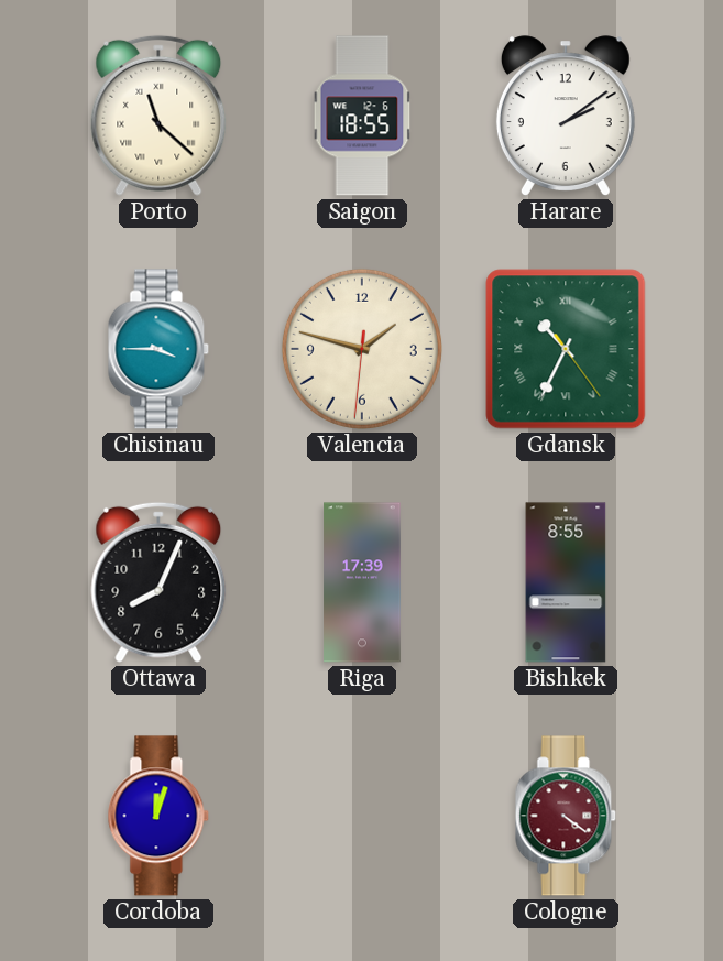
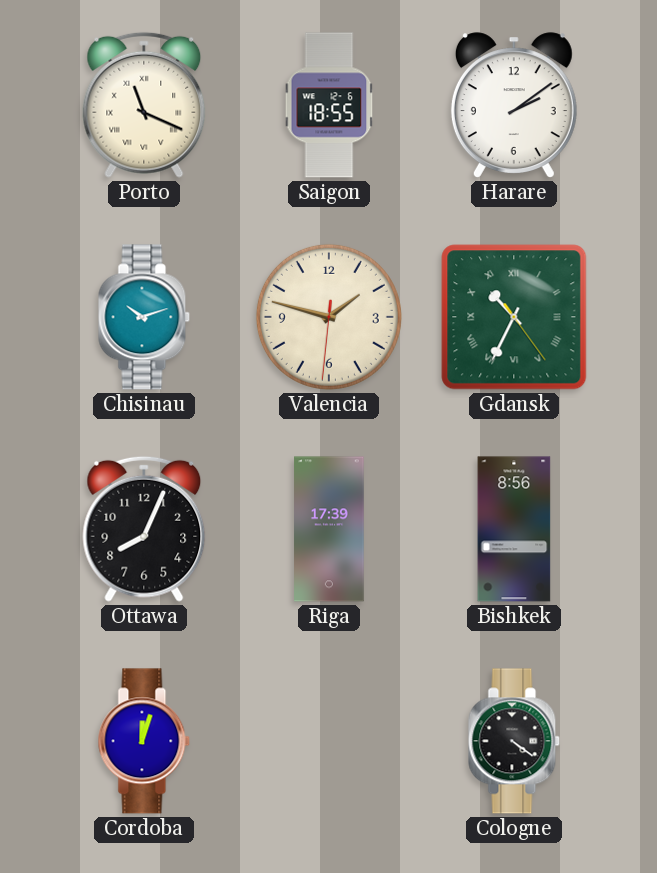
Porto: 11:22 -> 11:19 (144, 105)
Chisinau: 3:45 -> 10:12 (144, 317)
Bishkek: 8:55 -> 8:56 (514, 529)
Cologne dial: burgundy -> black (514, 741)
